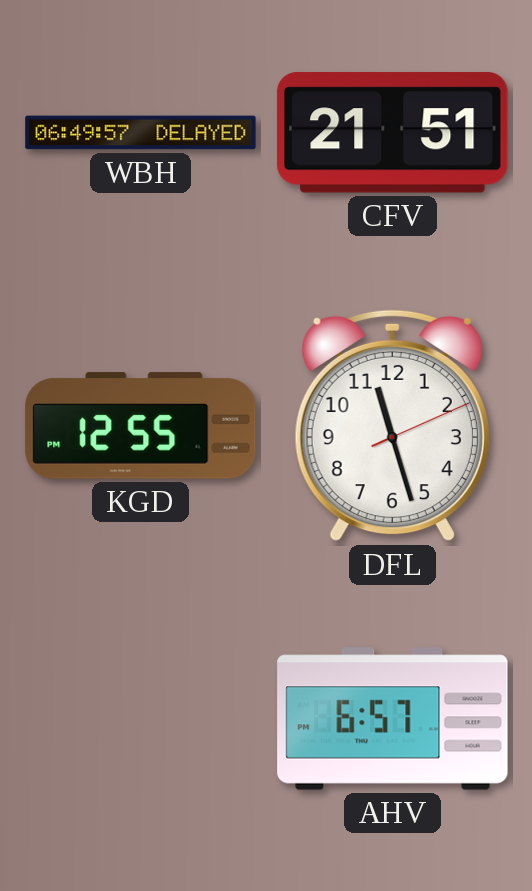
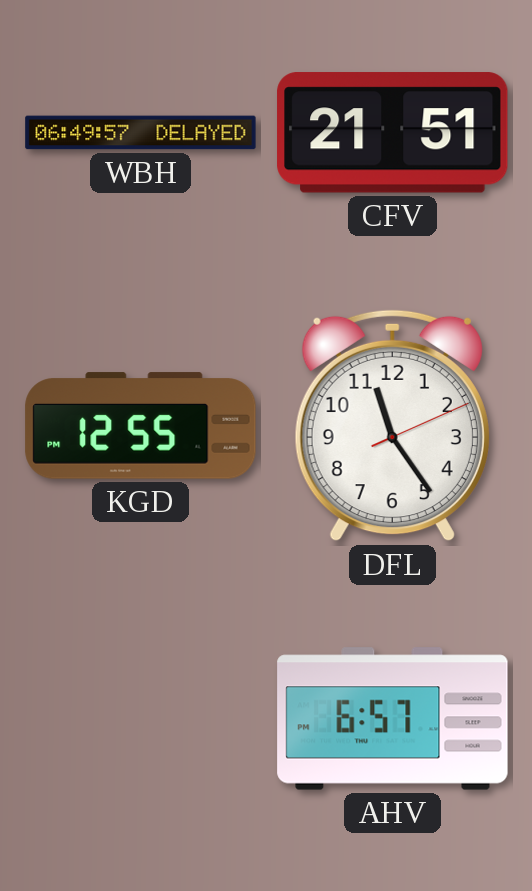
DFL: 11:27 -> 11:24 (392, 426)
